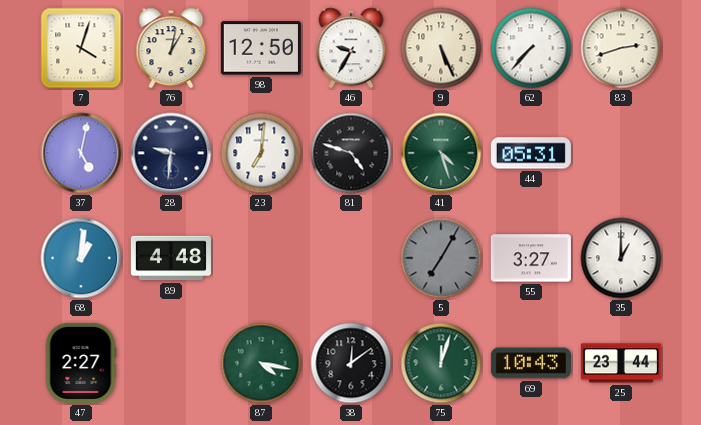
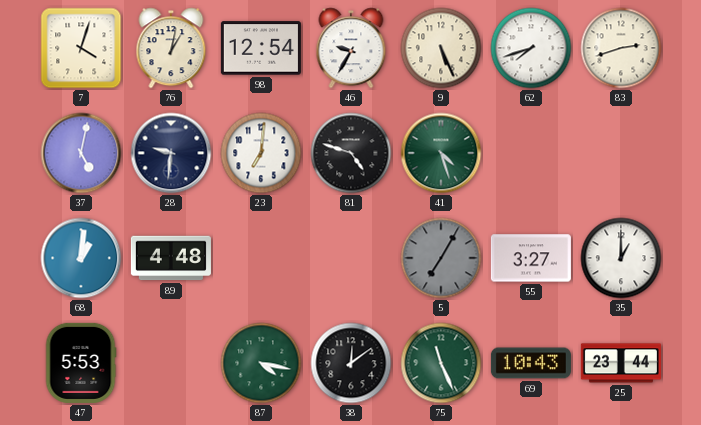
98: 12:50 -> 12:54 (261, 48)
62: 7:37 -> 7:42 (531, 48)
44: 05:31 -> none (531, 153)
47: 2:27 -> 5:53 (81, 363)
75: 12:03 -> 11:26 (441, 363)
